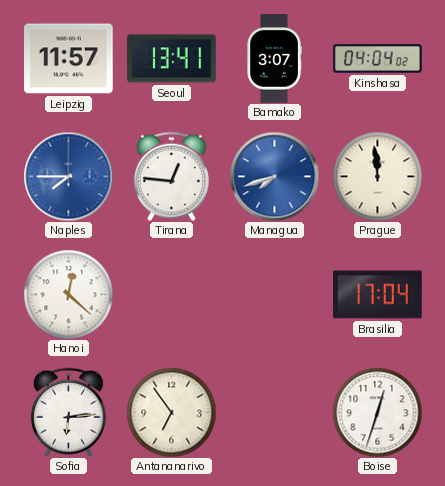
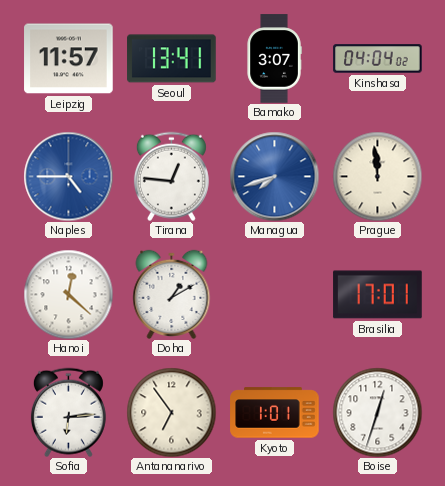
Naples: 7:45 -> 4:45 (68, 176)
Doha: none -> 1:10 (172, 294)
Brasilia: 17:04 -> 17:01 (378, 295)
Kyoto: none -> 1:01 (275, 413)
